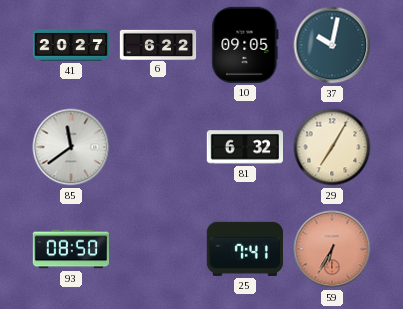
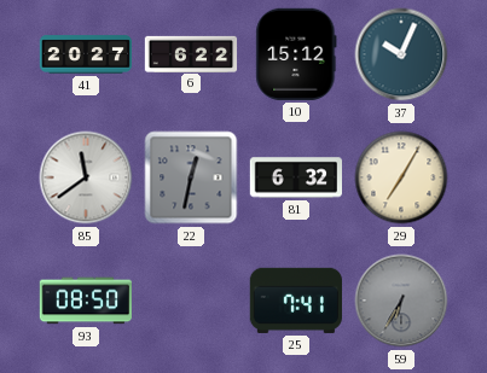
10: 09:05 -> 15:12 (296, 54)
37: 10:02 -> 10:04 (401, 54)
22: none -> 12:32 (191, 177)
59 dial: salmon -> grey (401, 301)
